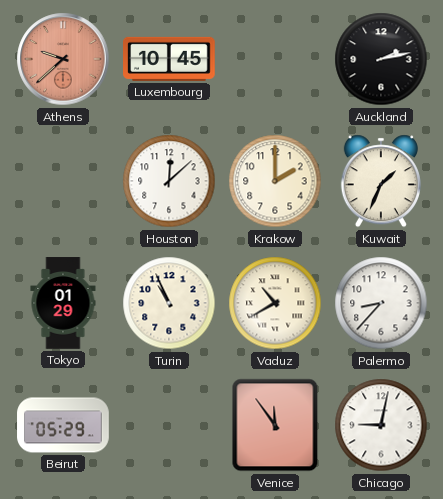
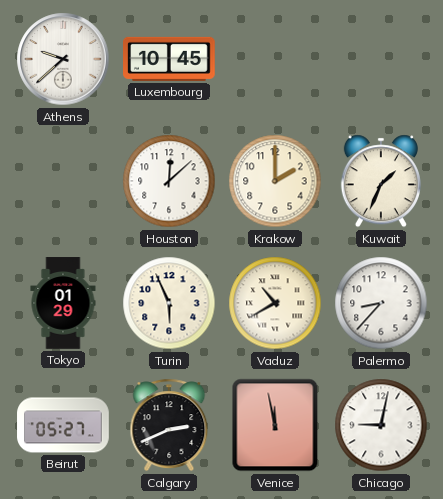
Athens dial: salmon -> white (63, 59)
Auckland: 2:13 -> none (381, 59)
Turin: 10:56 -> 5:56 (169, 303)
Beirut: 05:29 -> 05:27 (63, 425)
Calgary: none -> 2:41 (169, 425)
Venice: 11:54 -> 11:58 (275, 425)
